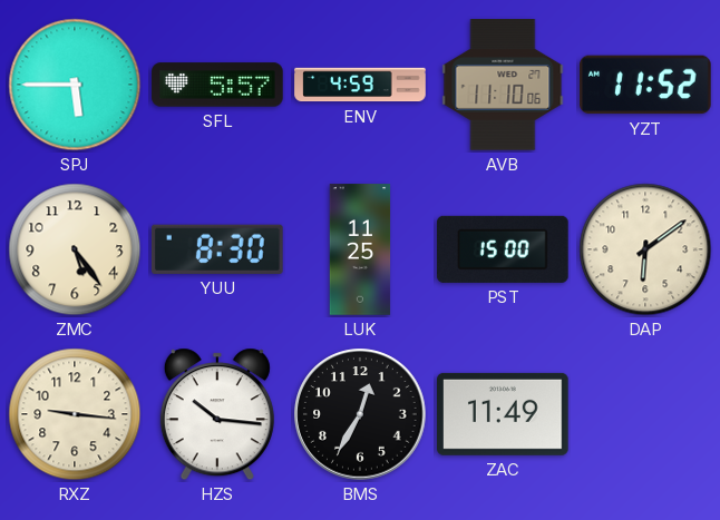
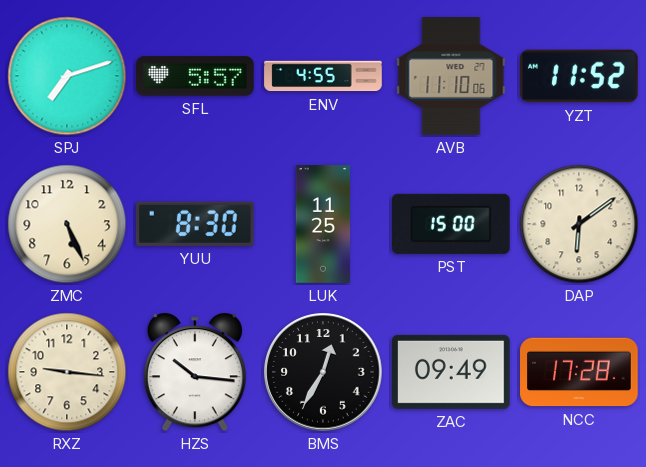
SPJ: 5:45 -> 7:12 (67, 76)
ENV: 4:59 -> 4:55 (323, 76)
ZMC: 5:24 -> 5:26 (67, 224)
ZAC: 11:49 -> 09:49 (452, 372)
NCC: none -> 17:28 (579, 372)
